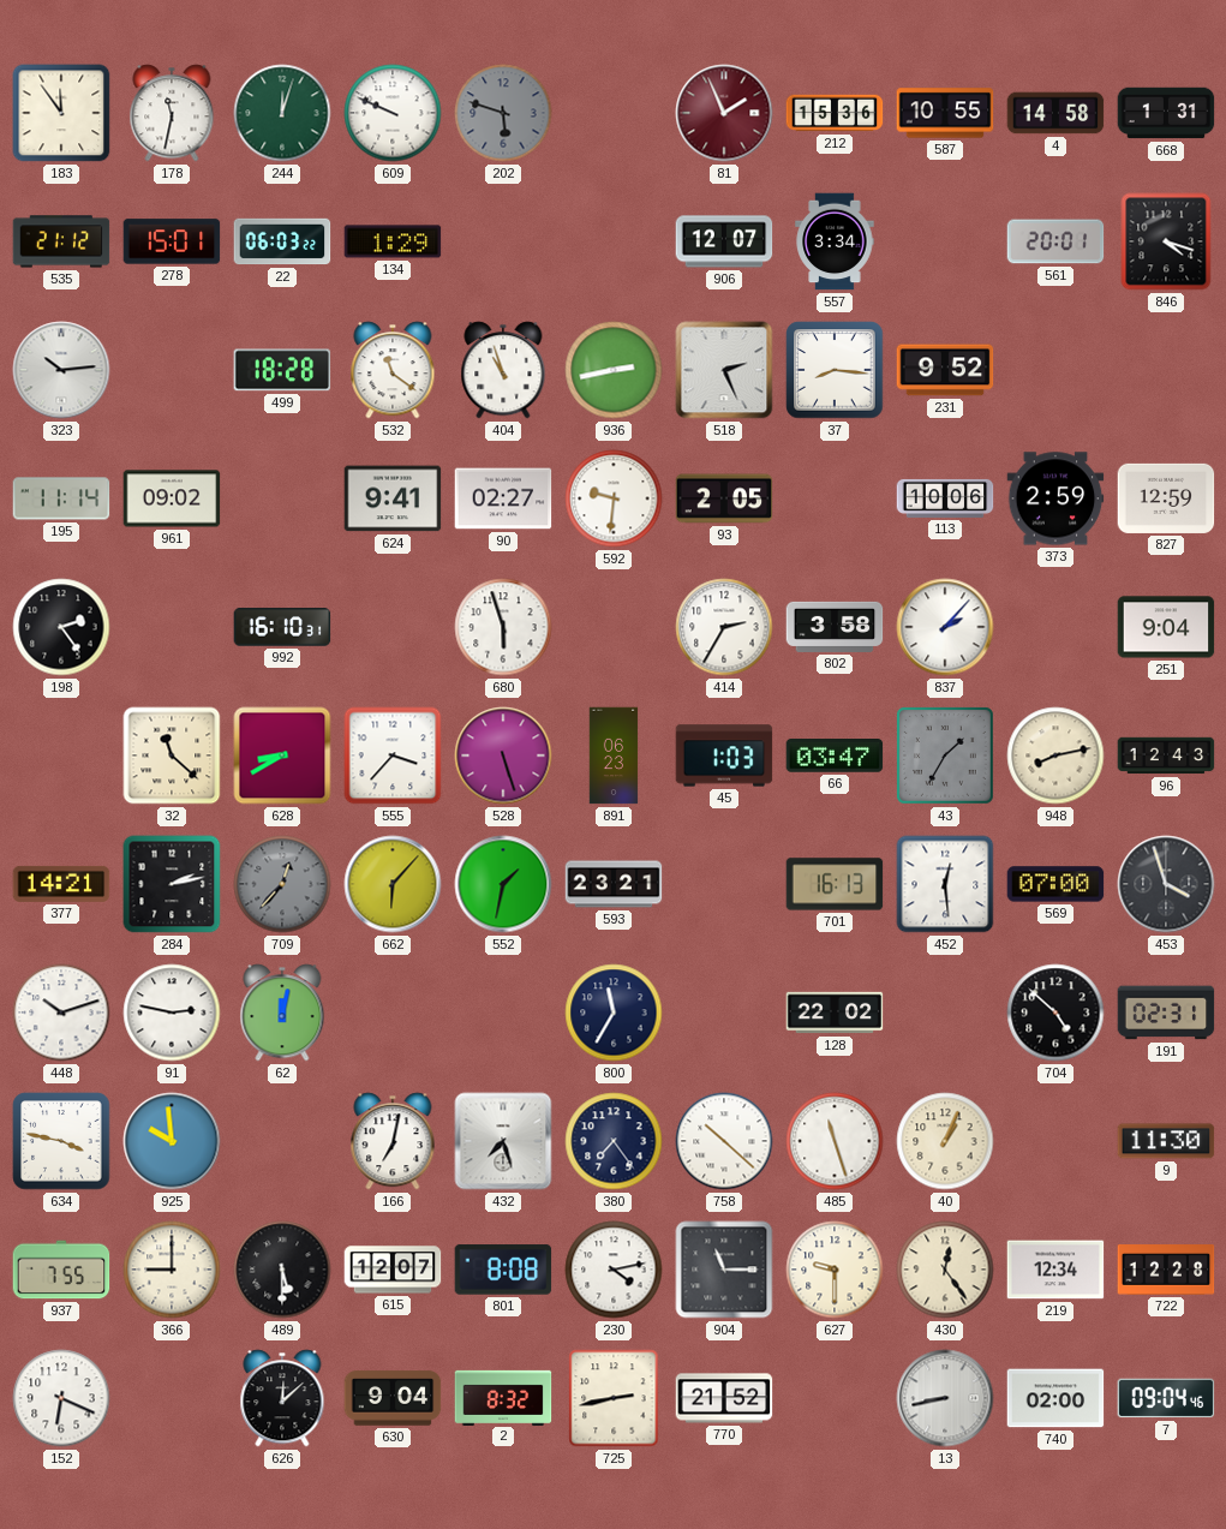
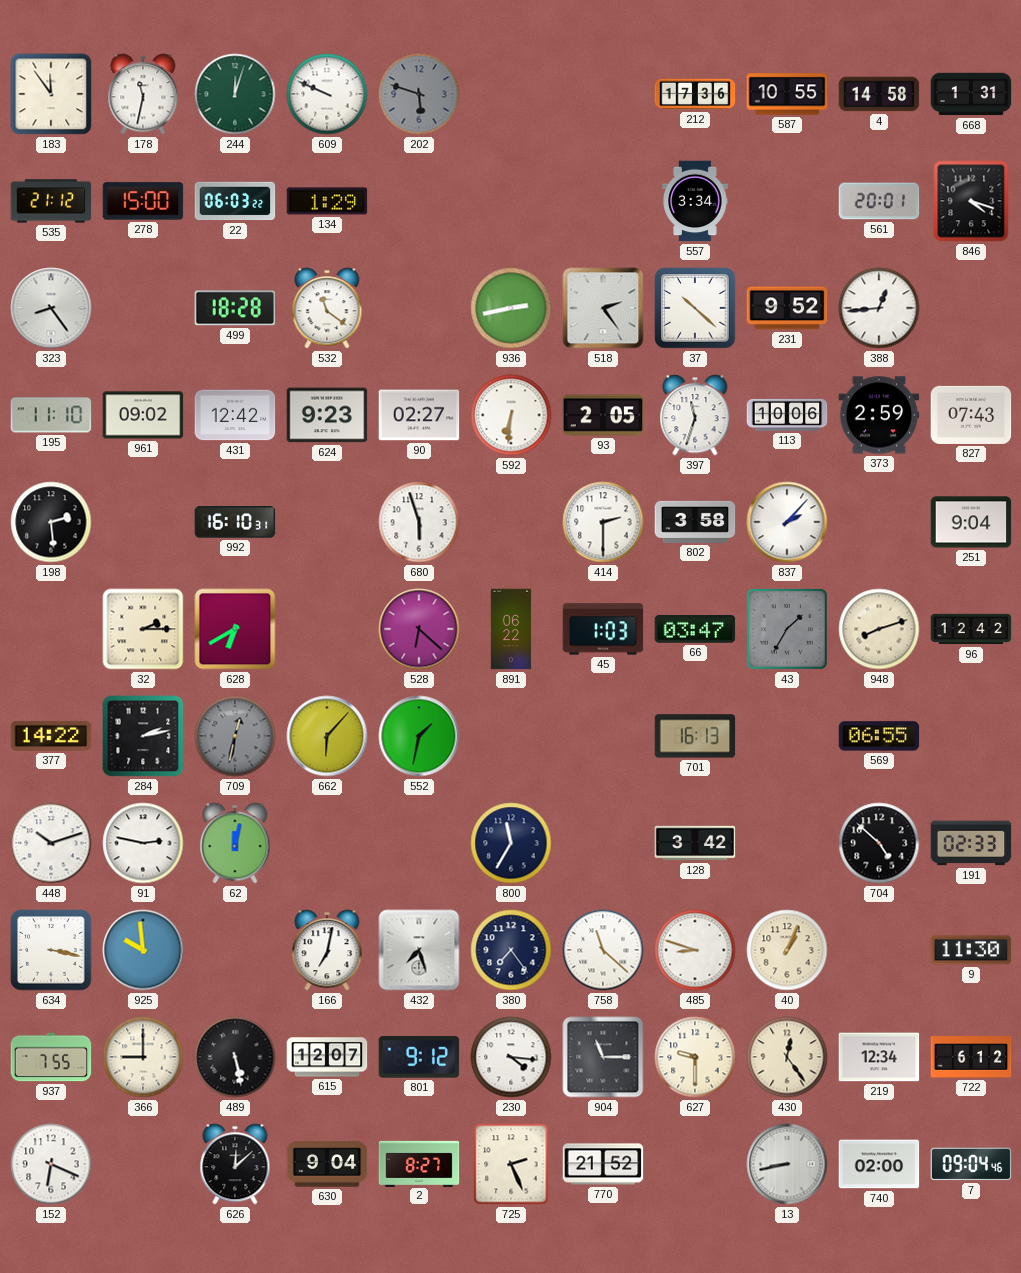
81: 1:56 -> none (724, 113)
212: 15:36 -> 17:36 (695, 94)
278: 15:01 -> 15:00 (143, 201)
906: 12:07 -> none (724, 241)
323: 10:14 -> 8:24 (51, 308)
404: 10:57 -> none (503, 370)
518: 2:26 -> 2:24 (603, 308)
37: 8:16 -> 10:22 (695, 308)
388: none -> 12:44 (879, 308)
195: 11:14 -> 11:10 (51, 415)
431: none -> 12:42 (235, 415)
624: 9:41 -> 9:23 (327, 415)
592: 9:31 -> 6:31 (511, 415)
397: none -> 11:33 (695, 415)
827: 12:59 -> 07:43 (971, 415)
198: 2:24 -> 2:29 (51, 522)
414: 2:35 -> 2:30 (603, 522)
32: 11:22 -> 2:15 (143, 629)
628: 8:40 -> 6:40 (235, 629)
555: 3:37 -> none (393, 755)
528: 5:27 -> 6:22 (419, 629)
891: 06:23 -> 06:22 (511, 629)
948: 8:13 -> 8:12 (879, 629)
96: 12:43 -> 12:42 (971, 629)
377: 14:21 -> 14:22 (51, 736)
709: 12:37 -> 12:32 (235, 736)
593: 23:21 -> none (614, 884)
452: 12:29 -> none (945, 884)
569: 07:00 -> 06:55 (879, 736)
453: 3:57 -> none (1166, 884)
128: 22:02 -> 3:42 (695, 843)
191: 02:31 -> 02:33 (971, 843)
634: 3:47 -> 3:17 (51, 950)
758: 10:22 -> 11:22 (603, 950)
485: 11:27 -> 8:48 (695, 950)
489: 5:30 -> 5:28 (235, 1057)
801: 8:08 -> 9:12 (419, 1057)
230: 4:13 -> 4:16 (511, 1057)
722: 12:28 -> 6:12 (971, 1058)
2: 8:32 -> 8:27 (419, 1163)
725: 2:43 -> 2:26 (511, 1164)
